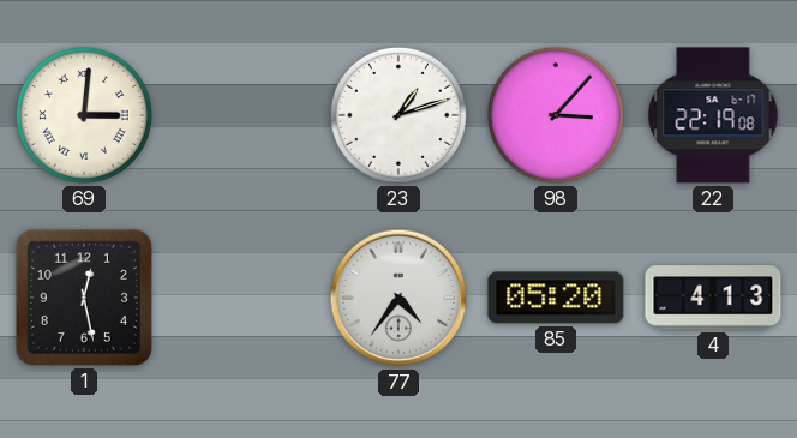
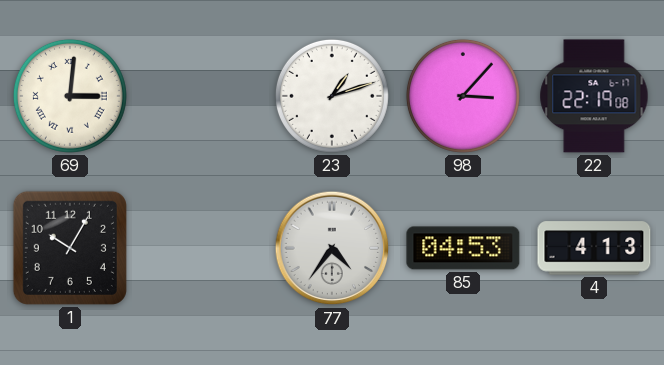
1: 12:28 -> 10:05 (70, 248)
85: 05:20 -> 04:53 (463, 248)
